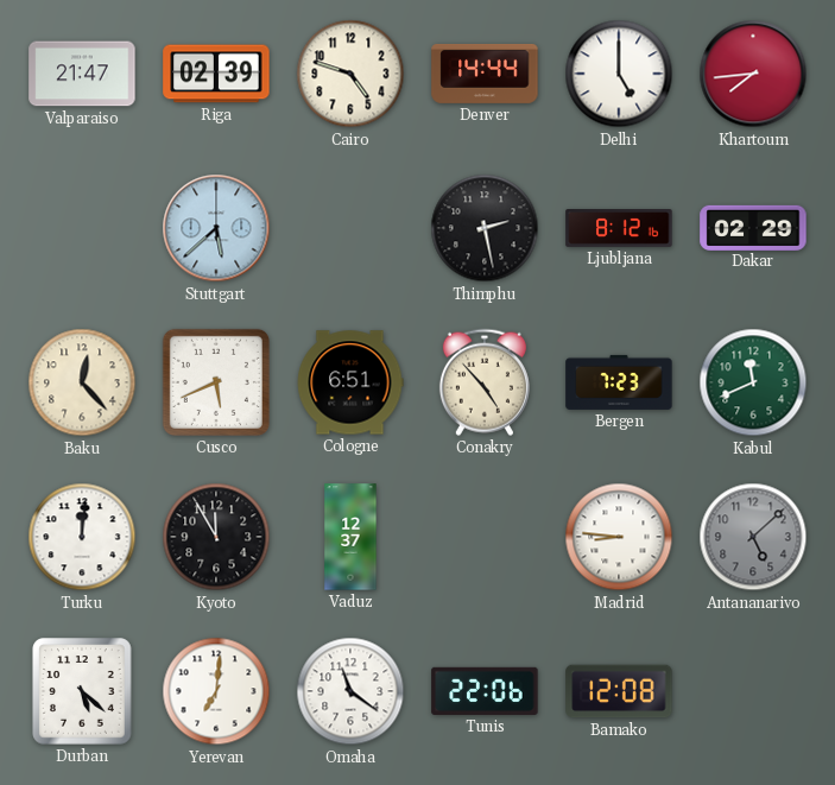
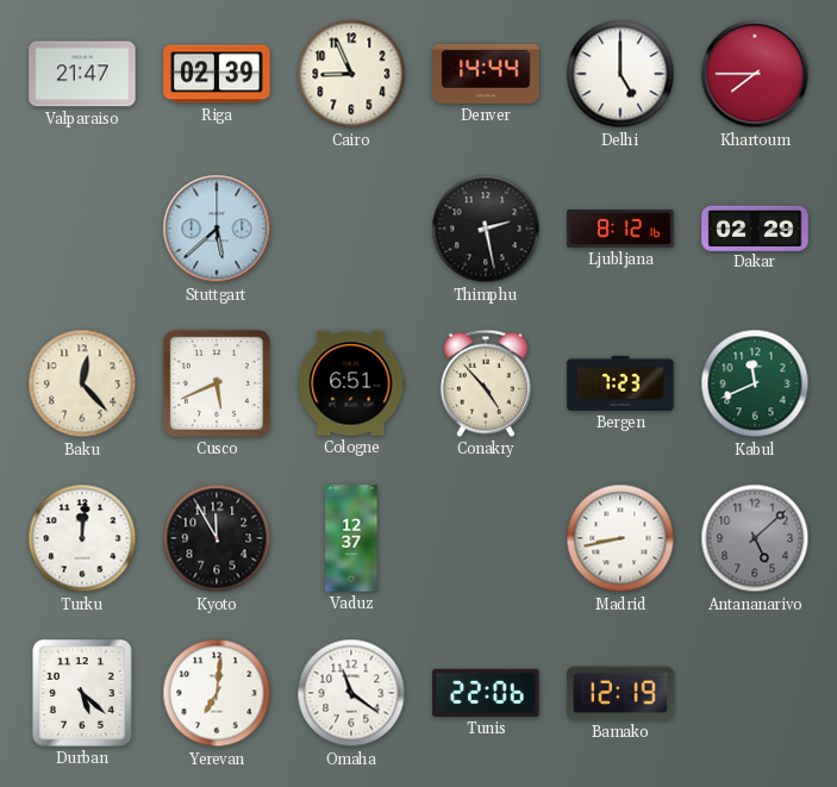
Cairo: 4:48 -> 8:56 (351, 74)
Khartoum: 7:44 -> 7:45 (755, 74)
Madrid: 8:46 -> 8:43 (620, 538)
Bamako: 12:08 -> 12:19 (620, 693)
